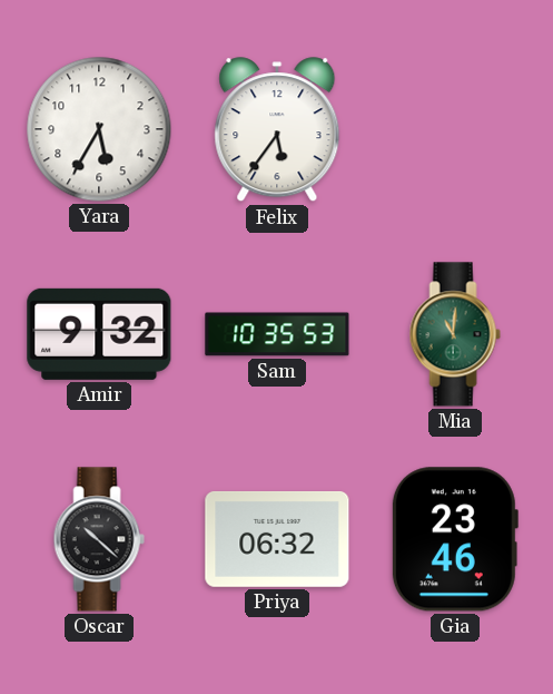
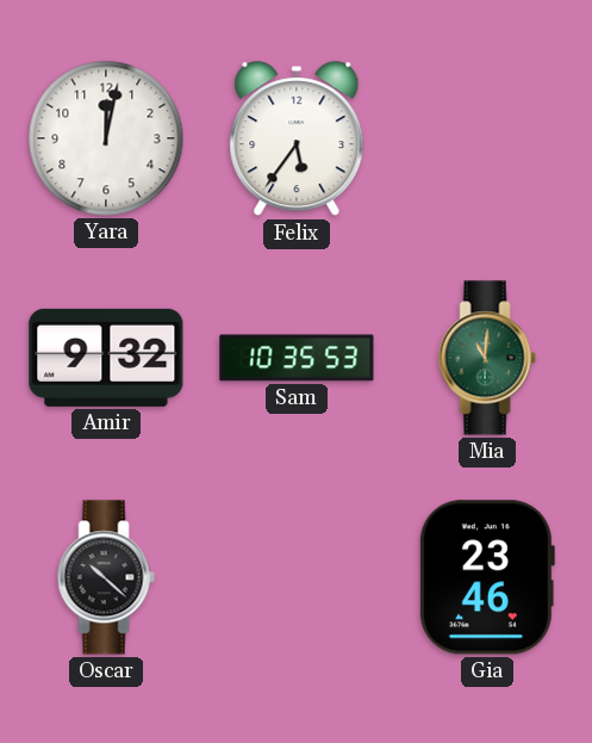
Yara: 5:35 -> 12:02 (106, 138)
Priya: 06:32 -> none (277, 539)
